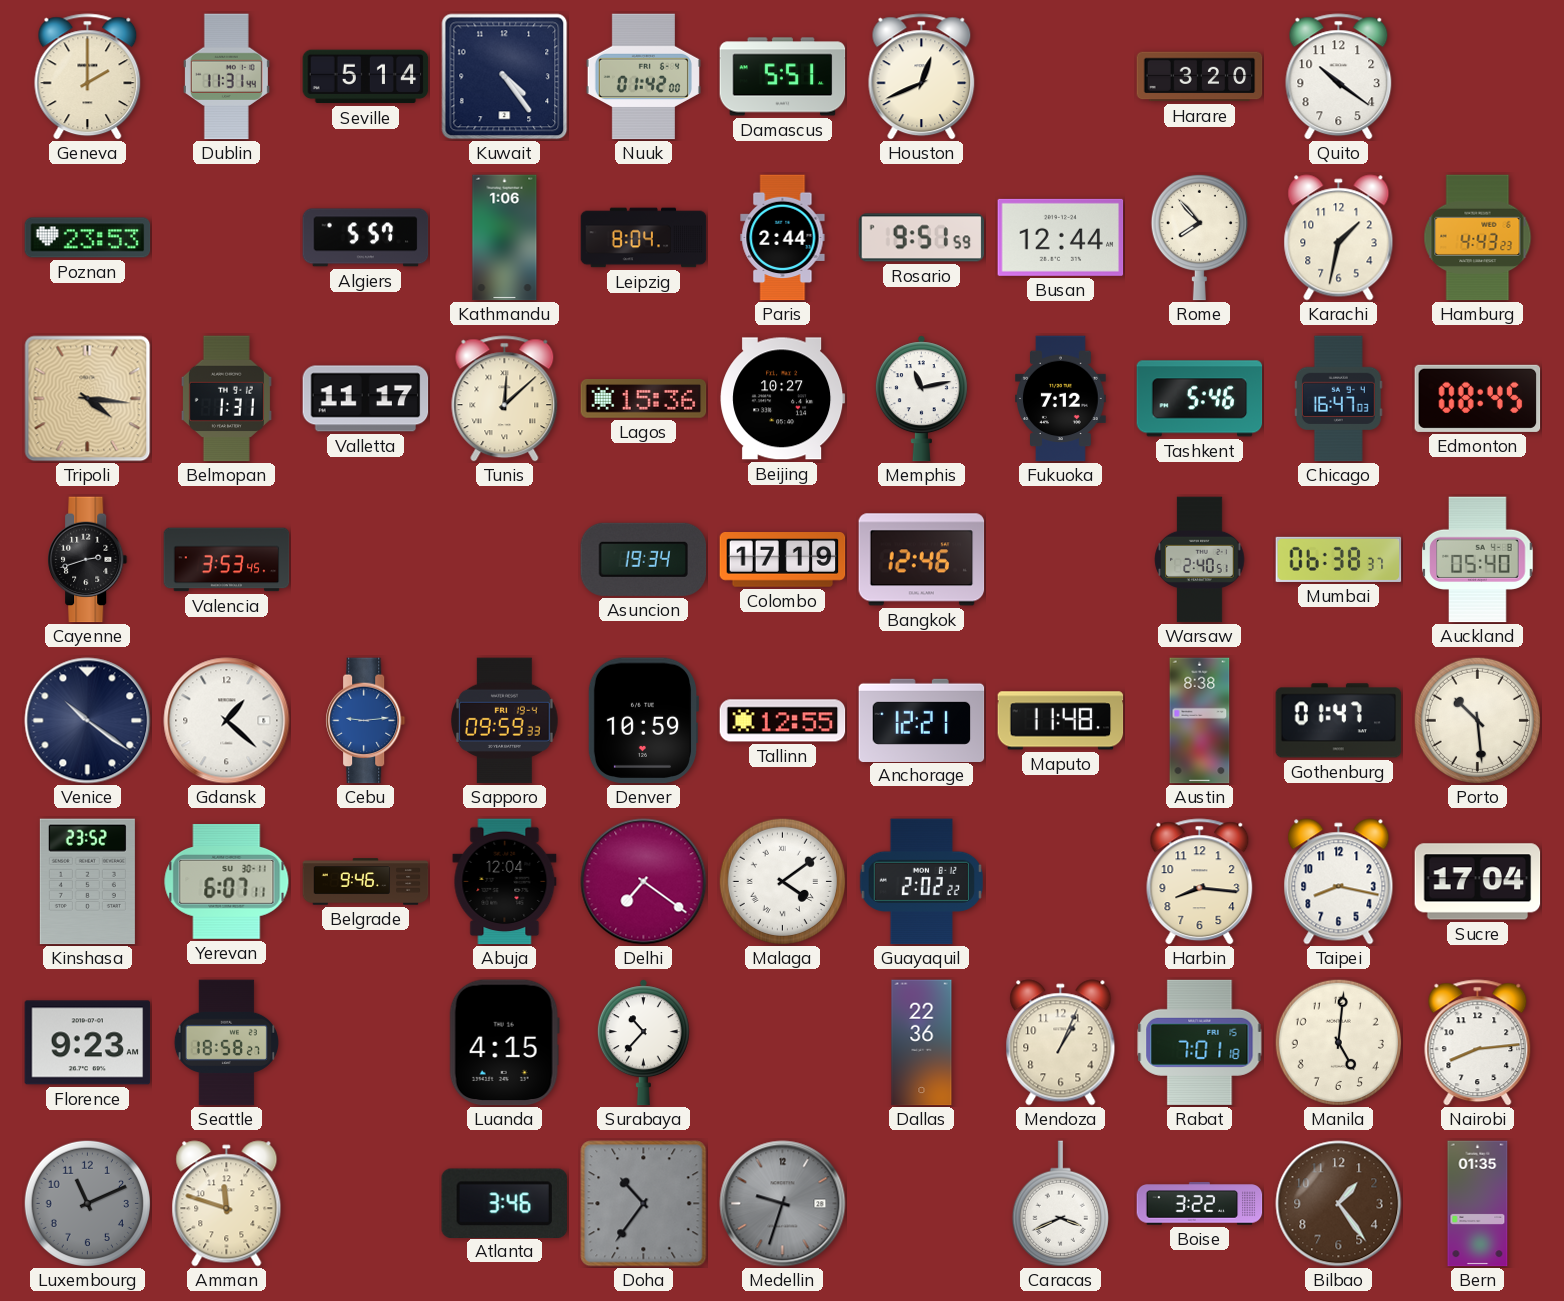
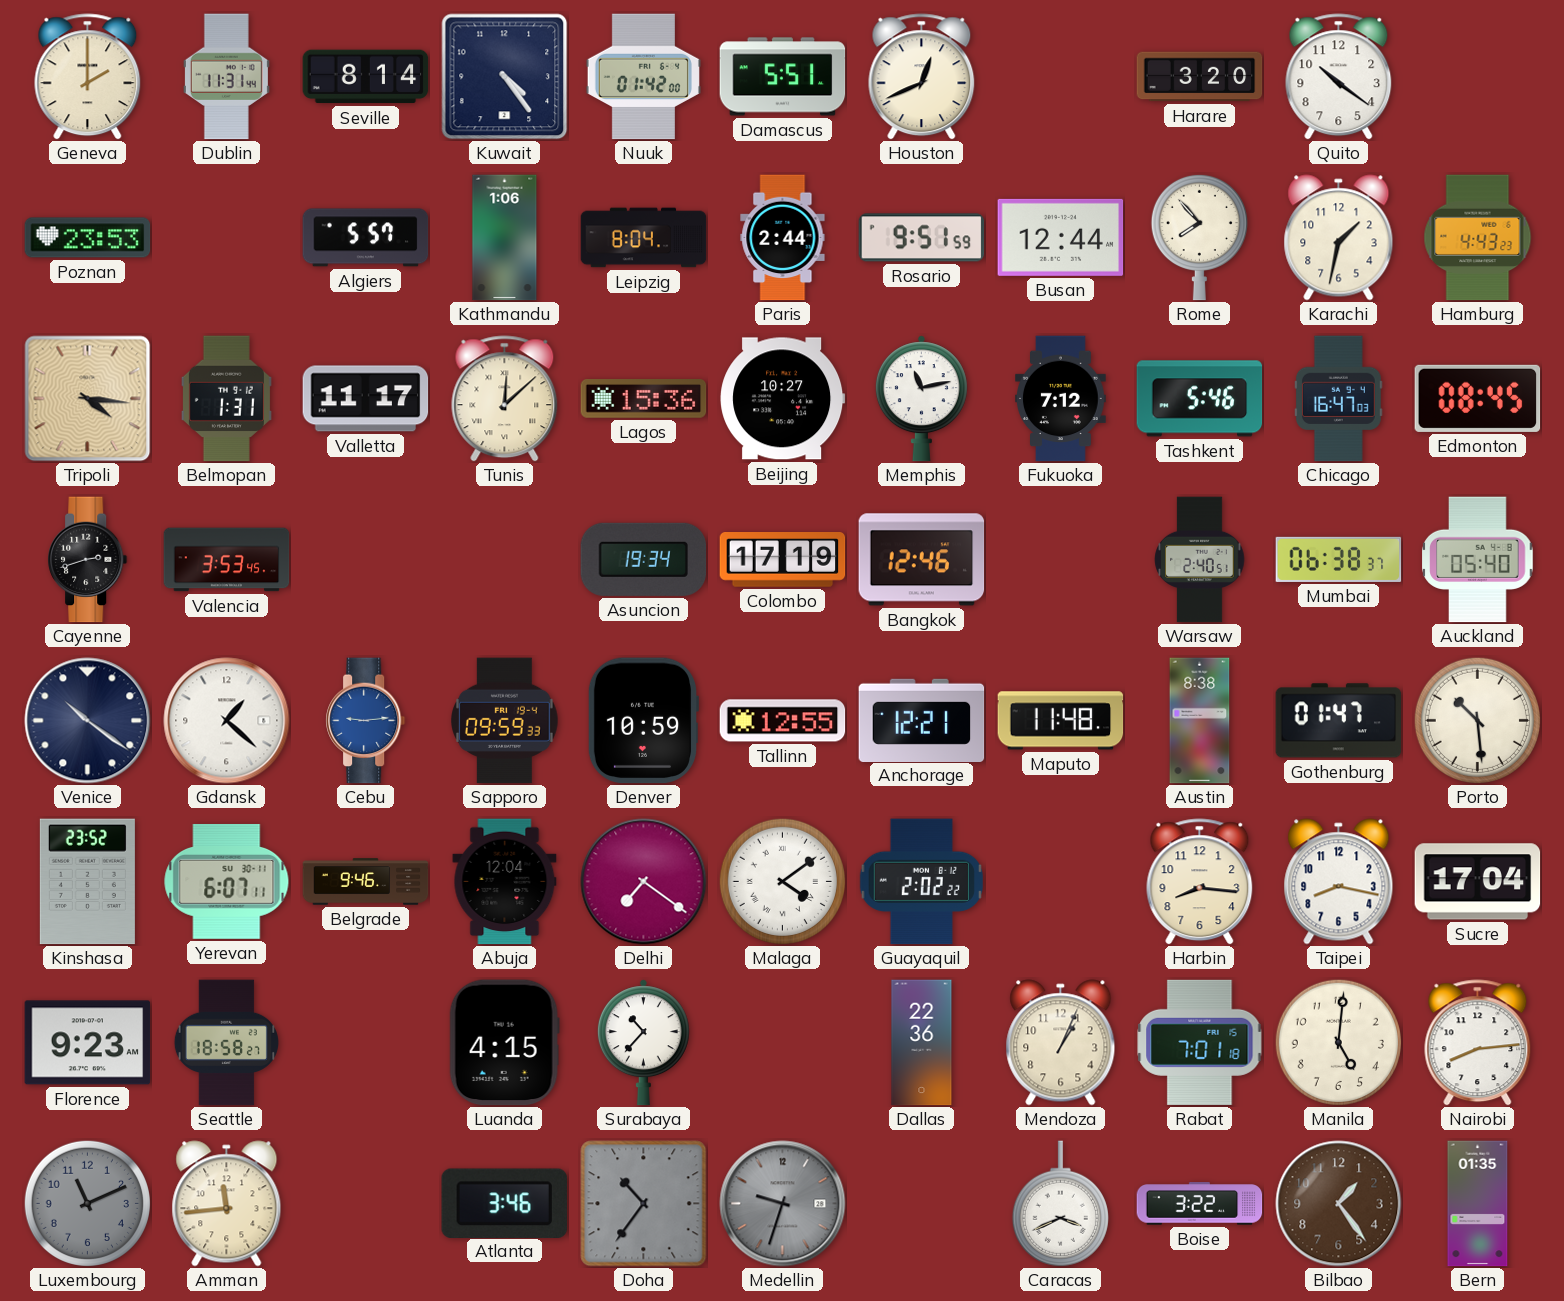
Seville: 5:14 -> 8:14 (366, 77)
Amman: 11:48 -> 11:44 (227, 1204)
